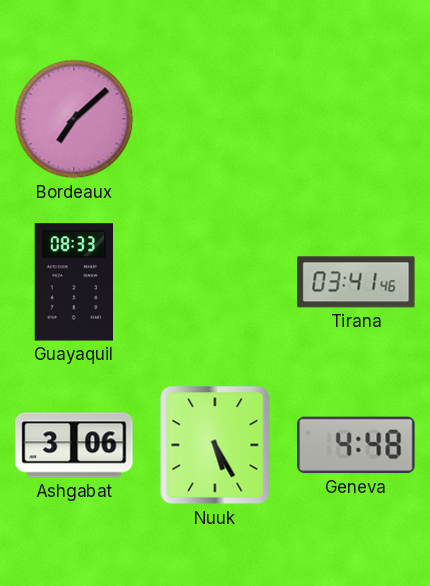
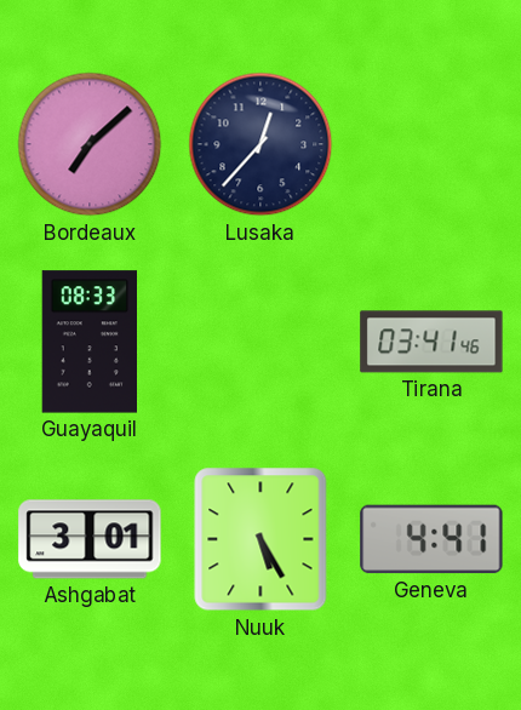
Lusaka: none -> 12:37 (260, 144)
Ashgabat: 3:06 -> 3:01 (90, 539)
Geneva: 4:48 -> 4:41 (431, 539)
